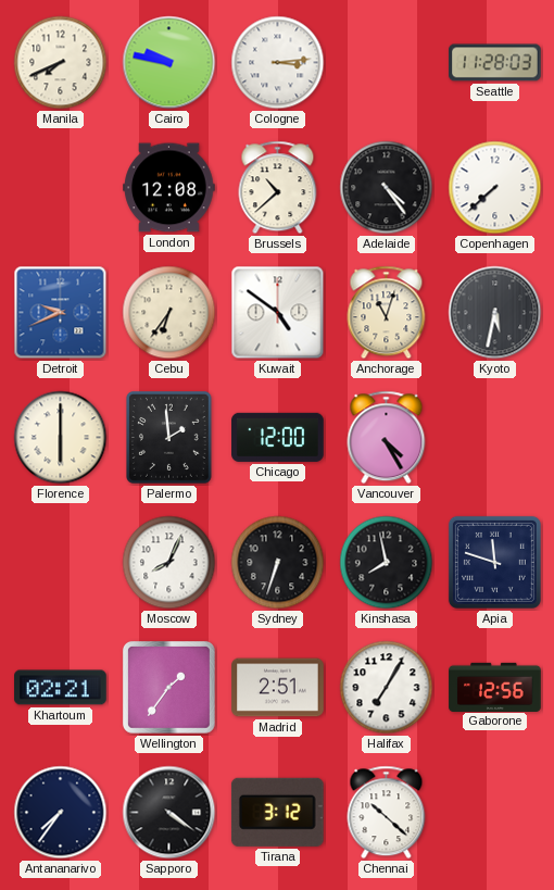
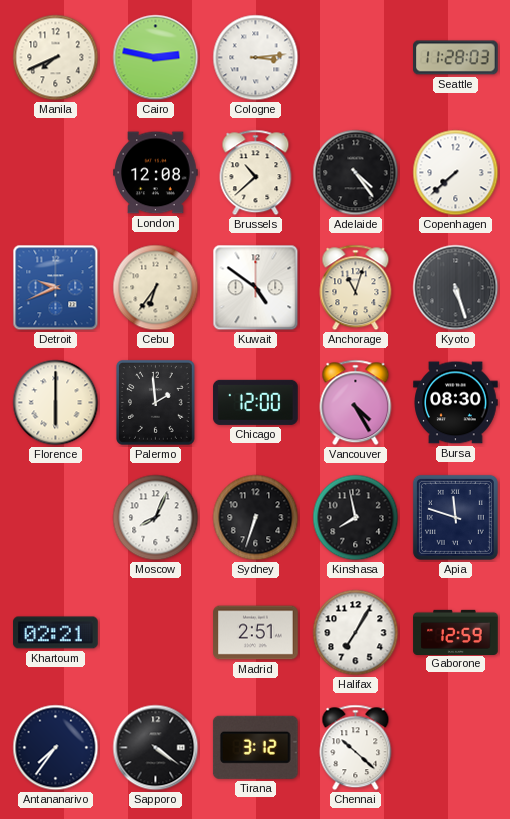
Cairo: 9:47 -> 2:47 (156, 58)
Kyoto: 5:32 -> 5:27 (456, 288)
Bursa: none -> 08:30 (456, 403)
Wellington: 1:36 -> none (168, 687)
Gaborone: 12:56 -> 12:59 (456, 632)
